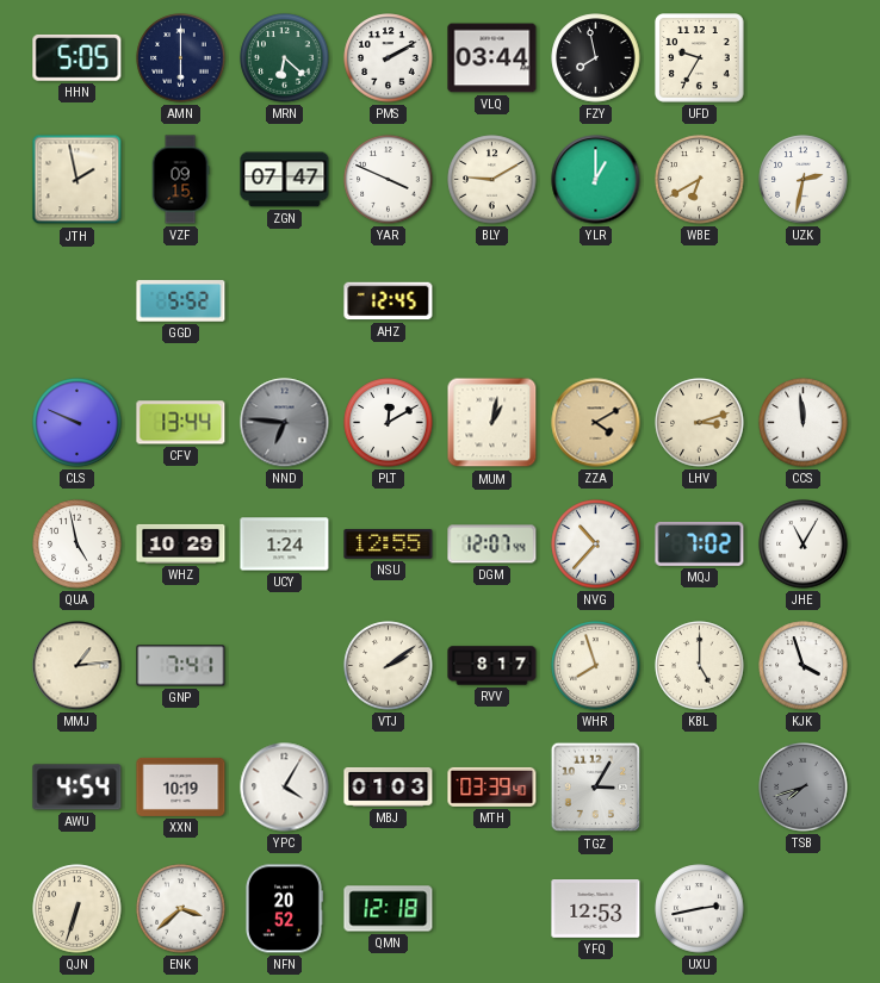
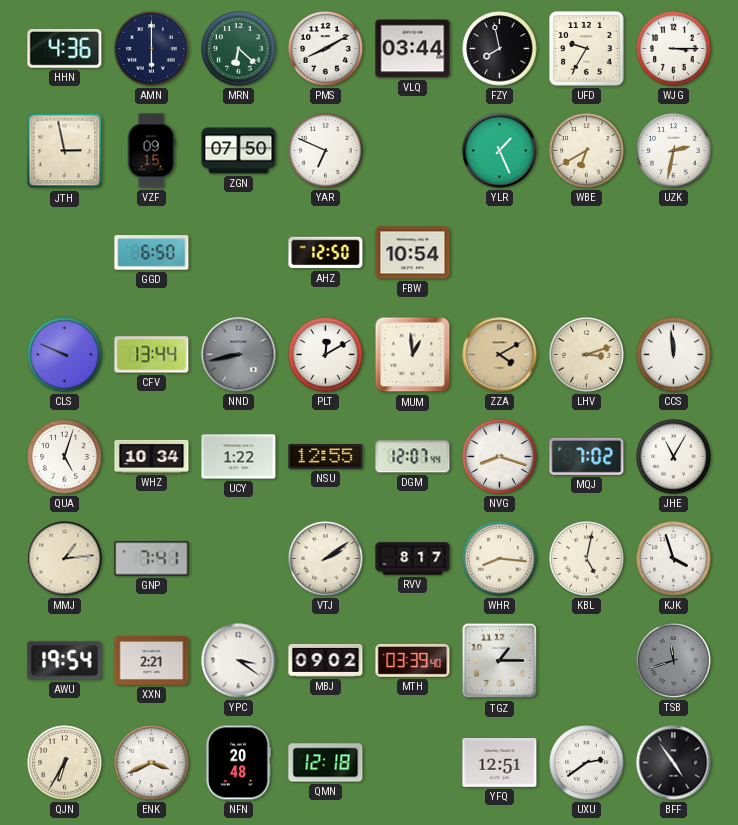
HHN: 5:05 -> 4:36 (65, 48)
PMS: 2:10 -> 8:10 (326, 49)
WJG: none -> 3:15 (674, 49)
JTH: 1:58 -> 2:58 (65, 151)
ZGN: 07:47 -> 07:50 (239, 151)
YAR: 3:49 -> 6:49 (326, 151)
BLY: 9:10 -> none (492, 180)
YLR: 1:00 -> 1:26 (500, 151)
GGD: 5:52 -> 6:50 (152, 253)
AHZ: 12:45 -> 12:50 (326, 253)
FBW: none -> 10:54 (413, 253)
NND: 6:46 -> 8:43 (239, 355)
MUM: 1:02 -> 12:59 (413, 355)
QUA: 4:58 -> 5:03 (65, 457)
WHZ: 10:29 -> 10:34 (152, 456)
UCY: 1:24 -> 1:22 (239, 457)
NVG: 10:37 -> 8:18 (500, 457)
WHR: 7:57 -> 8:16 (500, 559)
KBL: 5:00 -> 5:02 (587, 559)
AWU: 4:54 -> 19:54 (65, 661)
XXN: 10:19 -> 2:21 (152, 660)
YPC: 4:05 -> 3:21 (239, 661)
MBJ: 01:03 -> 09:02 (326, 660)
TGZ: 3:05 -> 1:15 (500, 661)
TSB: 7:42 -> 11:42 (674, 661)
QJN: 6:33 -> 6:35 (65, 763)
ENK: 3:38 -> 3:41 (152, 763)
NFN: 20:52 -> 20:48 (239, 763)
YFQ: 12:53 -> 12:51 (500, 763)
UXU: 2:43 -> 2:39 (587, 763)
BFF: none -> 4:54 (674, 763)
